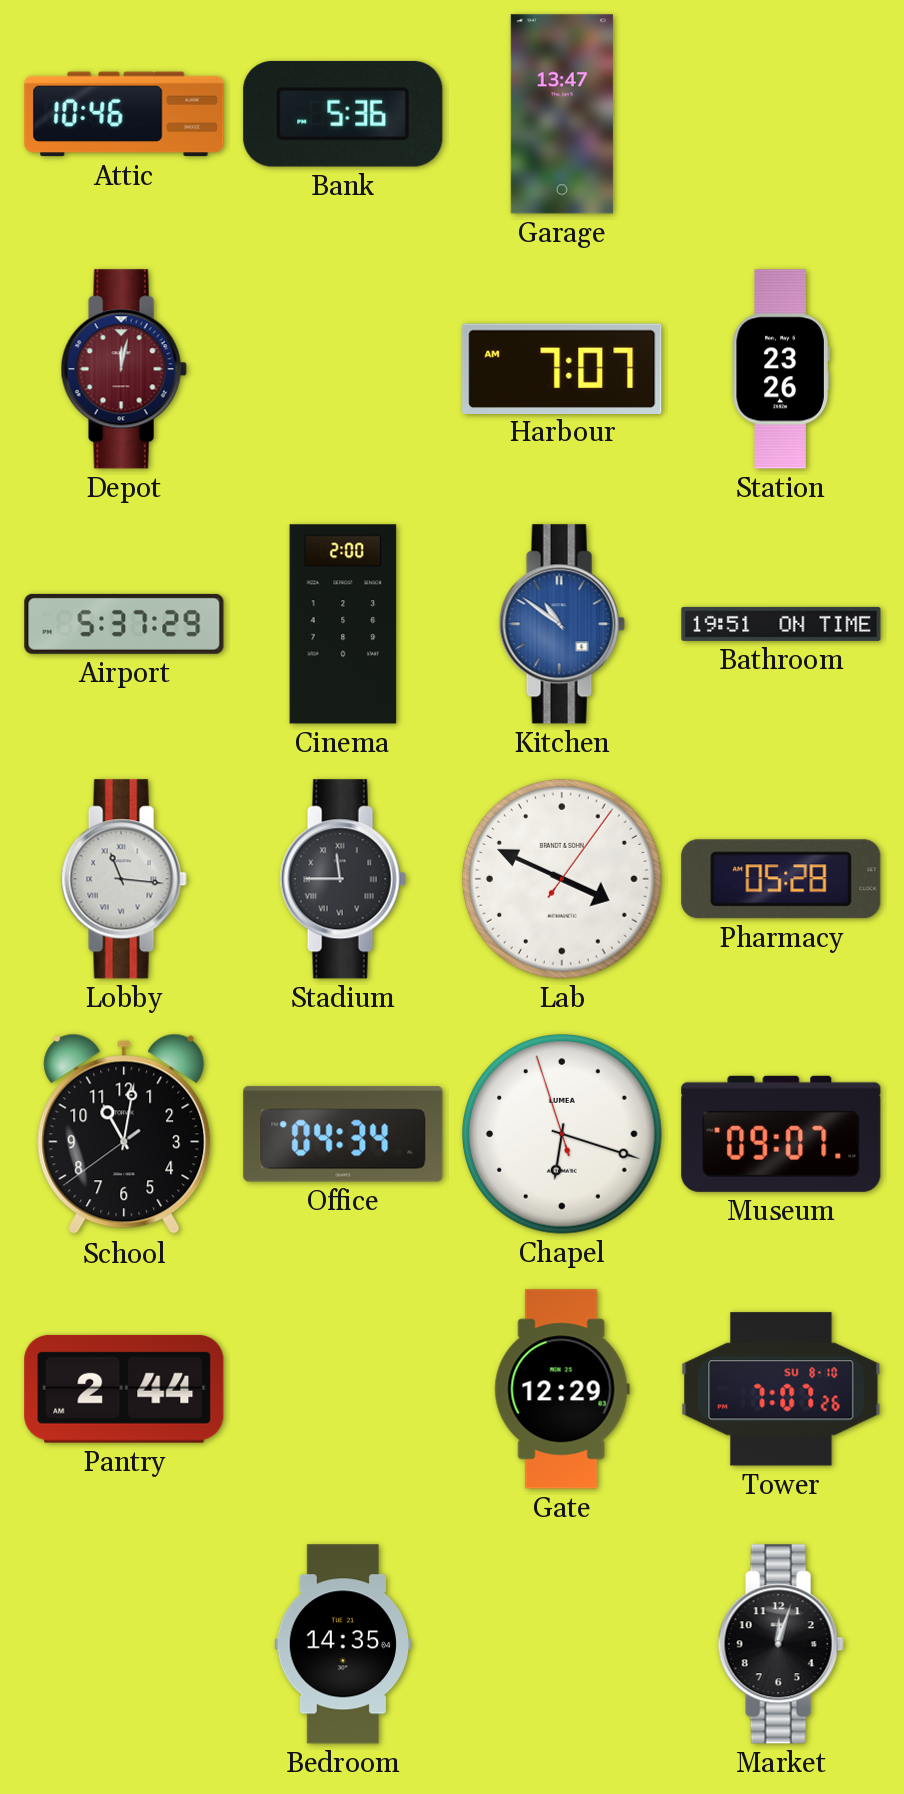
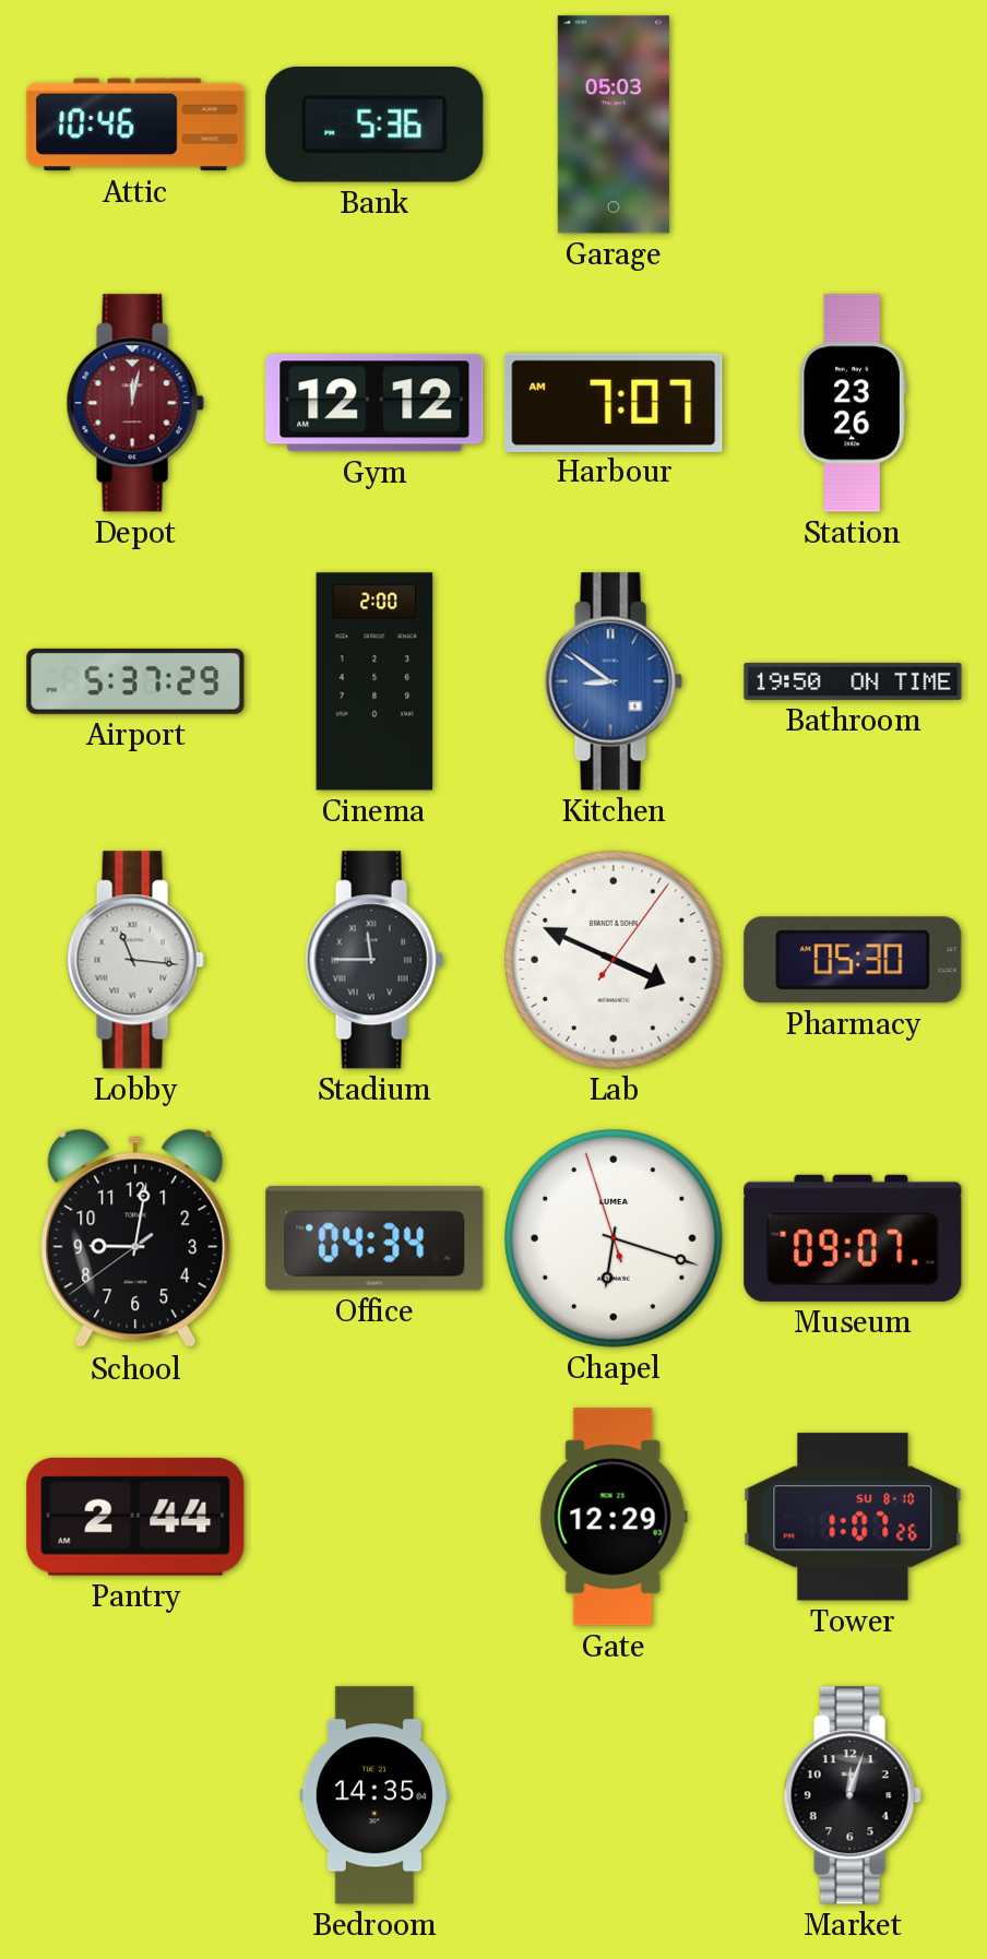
Garage: 13:47 -> 05:03 (614, 124)
Gym: none -> 12:12 (374, 403)
Kitchen: 10:51 -> 8:51 (614, 681)
Bathroom: 19:51 -> 19:50 (853, 681)
Pharmacy: 05:28 -> 05:30 (853, 960)
School: 11:01 -> 9:01 (135, 1238)
Tower: 7:07 -> 1:07 (853, 1517)
